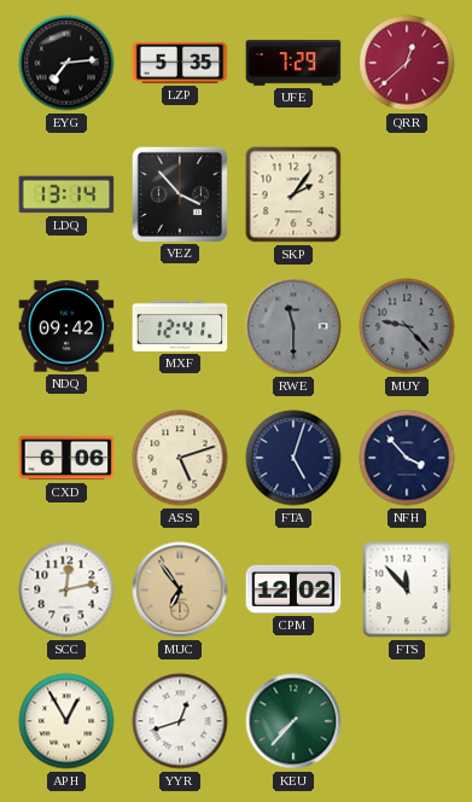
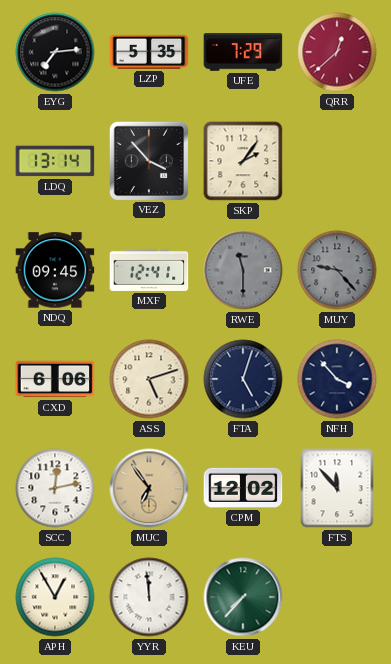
NDQ: 09:42 -> 09:45 (55, 270)
YYR: 12:42 -> 11:59 (149, 597)
